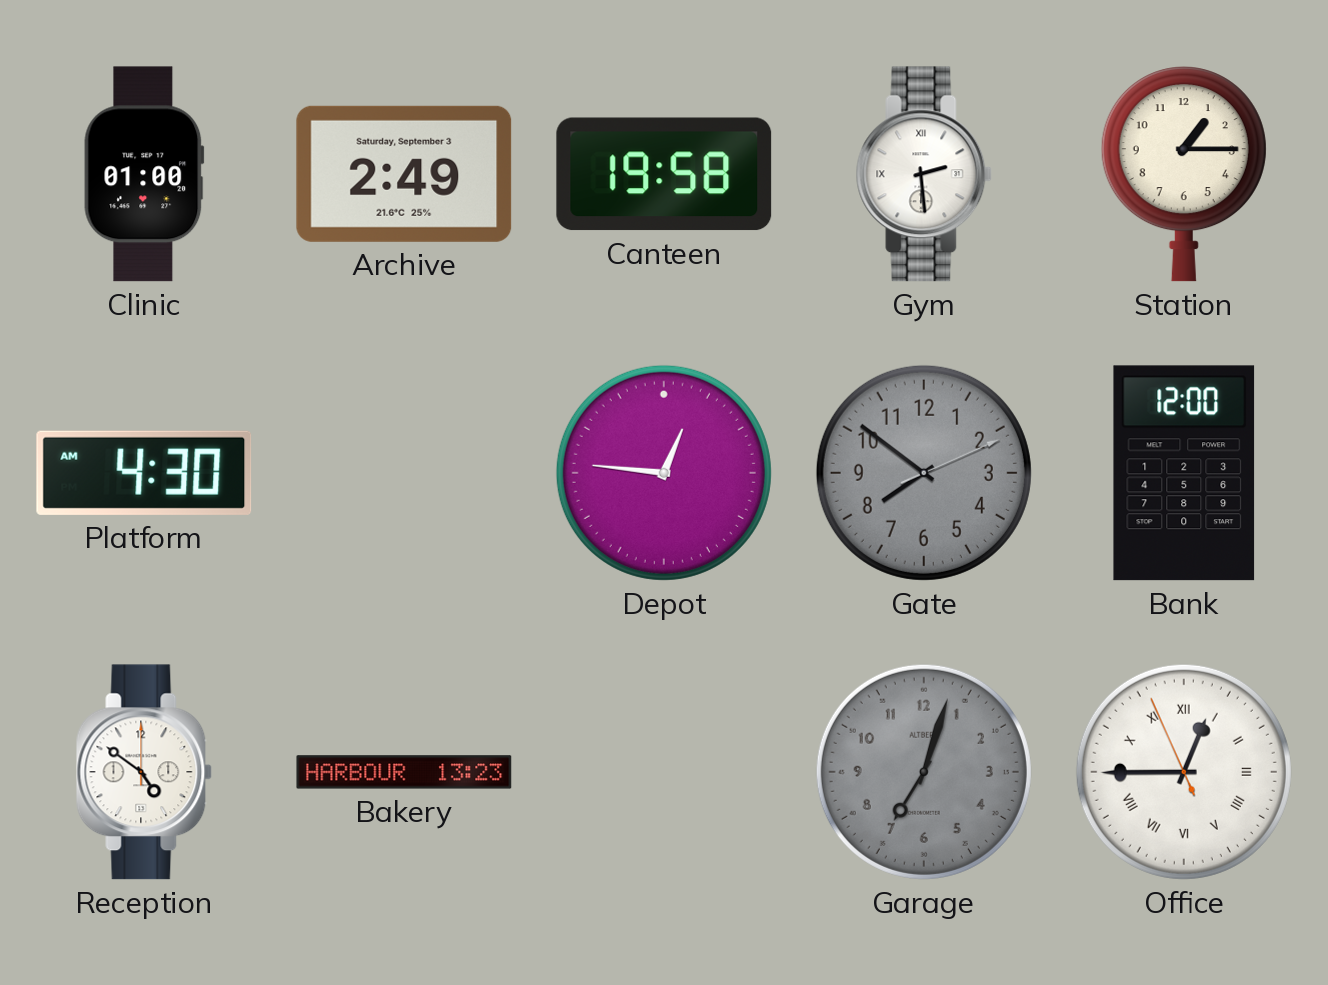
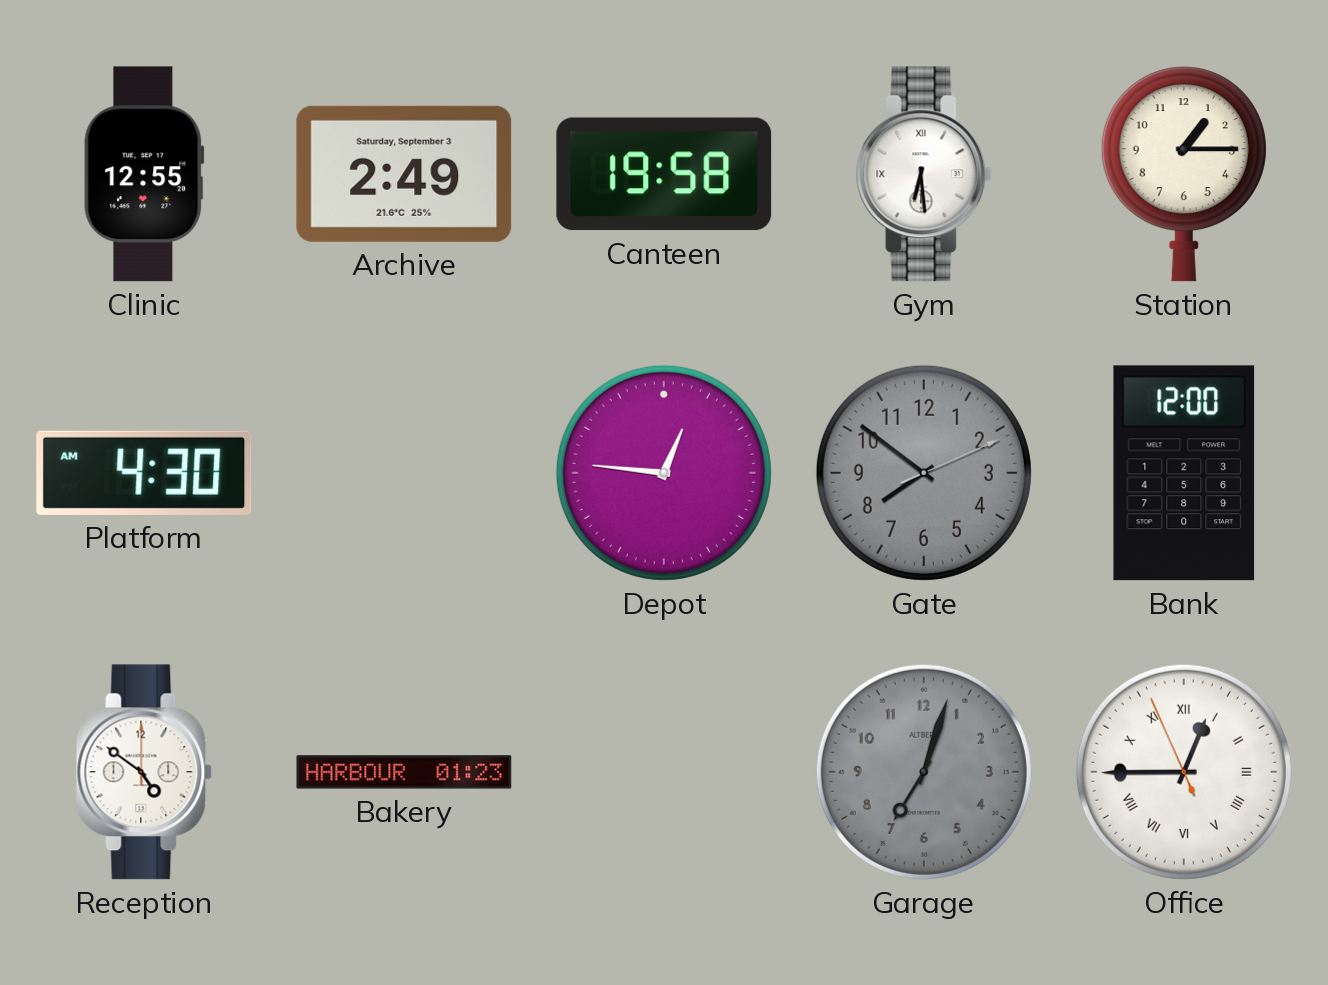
Clinic: 01:00 -> 12:55 (144, 174)
Gym: 2:29 -> 6:29 (924, 174)
Bakery: 13:23 -> 01:23 (404, 772)
